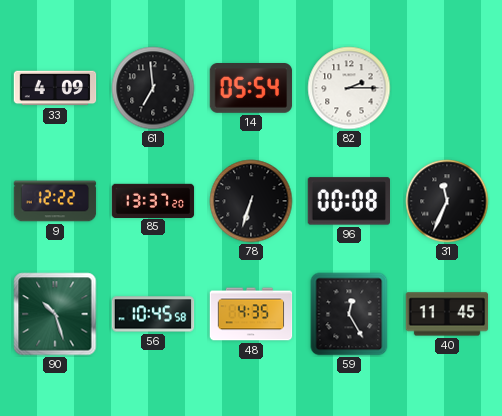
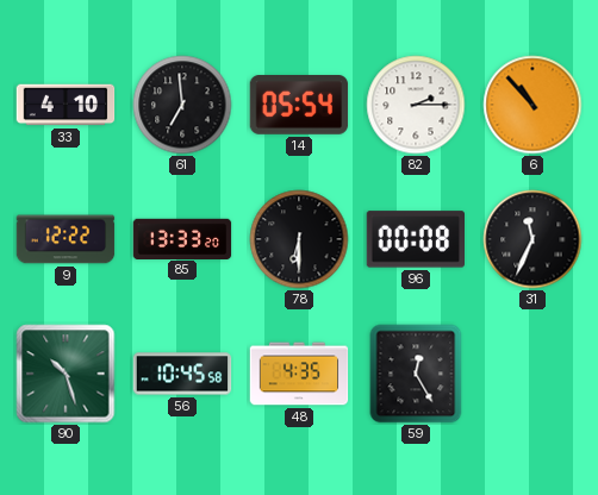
33: 4:09 -> 4:10 (66, 105)
6: none -> 10:53 (532, 105)
85: 13:37 -> 13:33 (182, 238)
78: 6:33 -> 6:30 (299, 239)
40: 11:45 -> none (447, 314)
